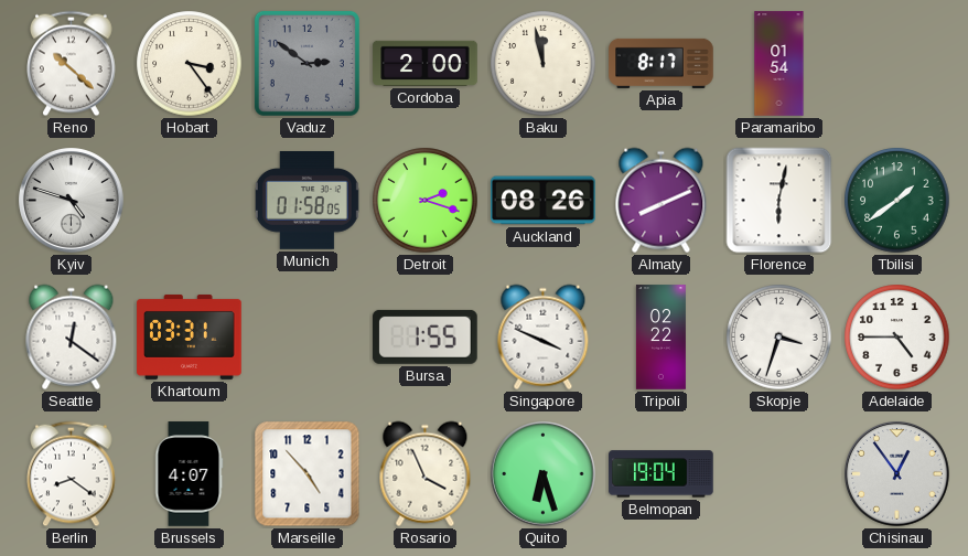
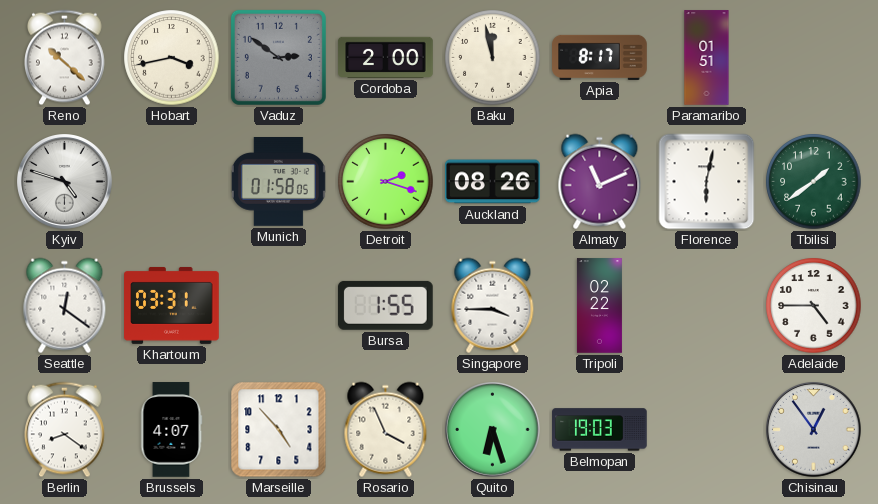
Hobart: 3:24 -> 3:43 (172, 58)
Paramaribo: 01:54 -> 01:51 (707, 58)
Almaty: 8:11 -> 11:11 (600, 182)
Singapore: 3:49 -> 3:45 (493, 306)
Skopje: 3:33 -> none (779, 338)
Belmopan: 19:04 -> 19:03 (600, 430)
